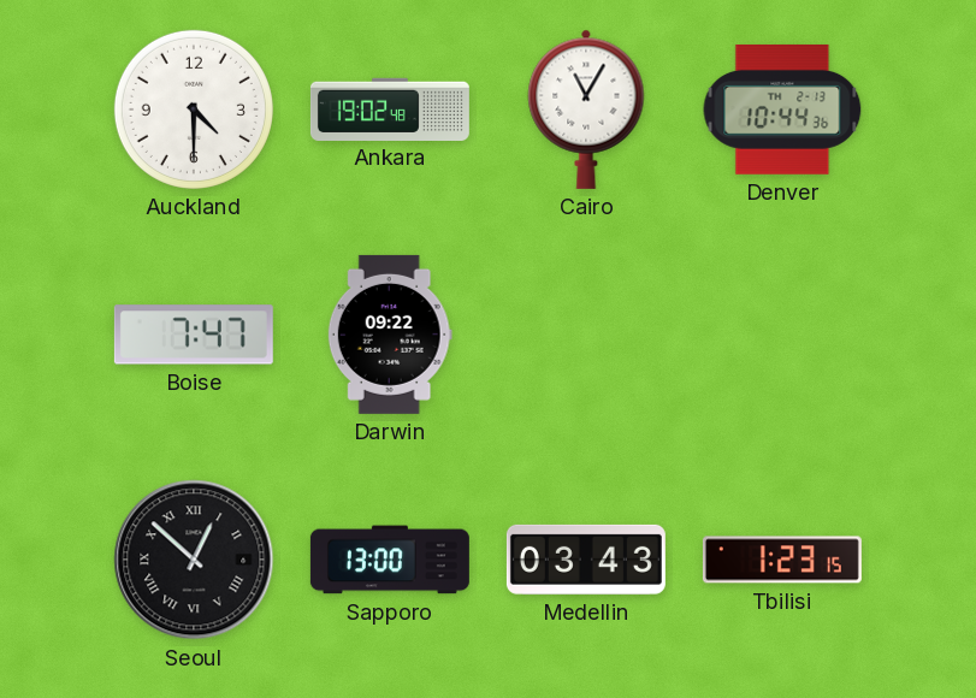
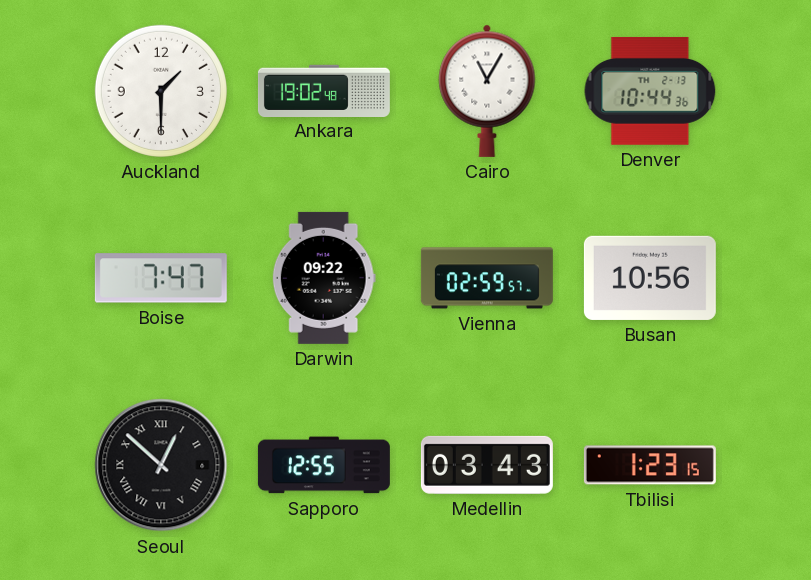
Auckland: 4:30 -> 1:30 (161, 91)
Vienna: none -> 02:59 (487, 278)
Busan: none -> 10:56 (650, 278)
Sapporo: 13:00 -> 12:55 (324, 465)
